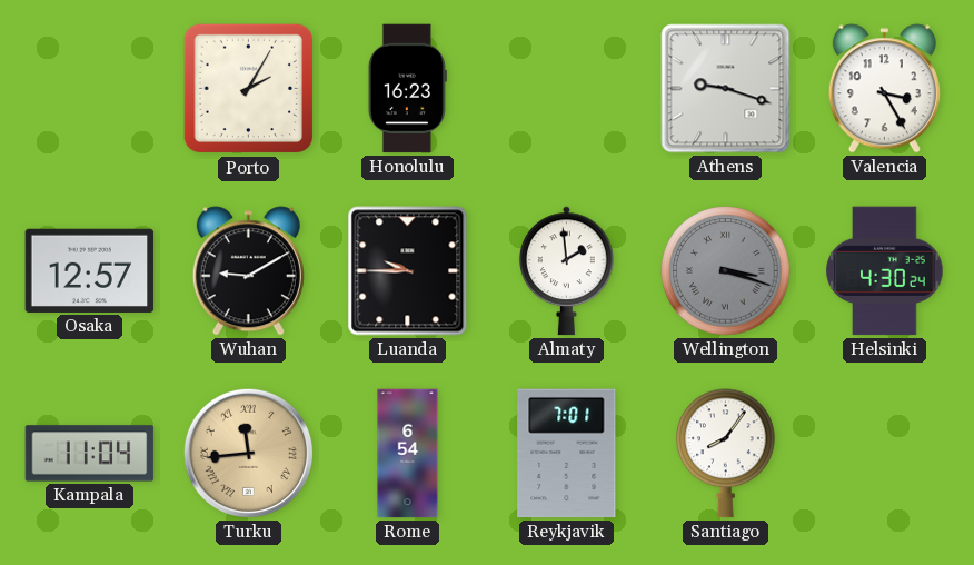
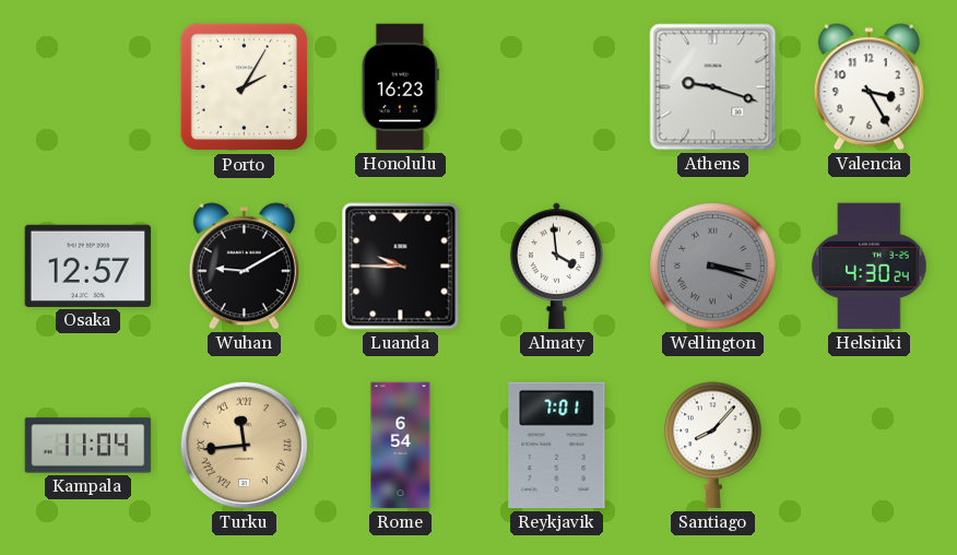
Almaty: 1:59 -> 3:59 (556, 267)
Santiago: 8:06 -> 8:07 (713, 446)
